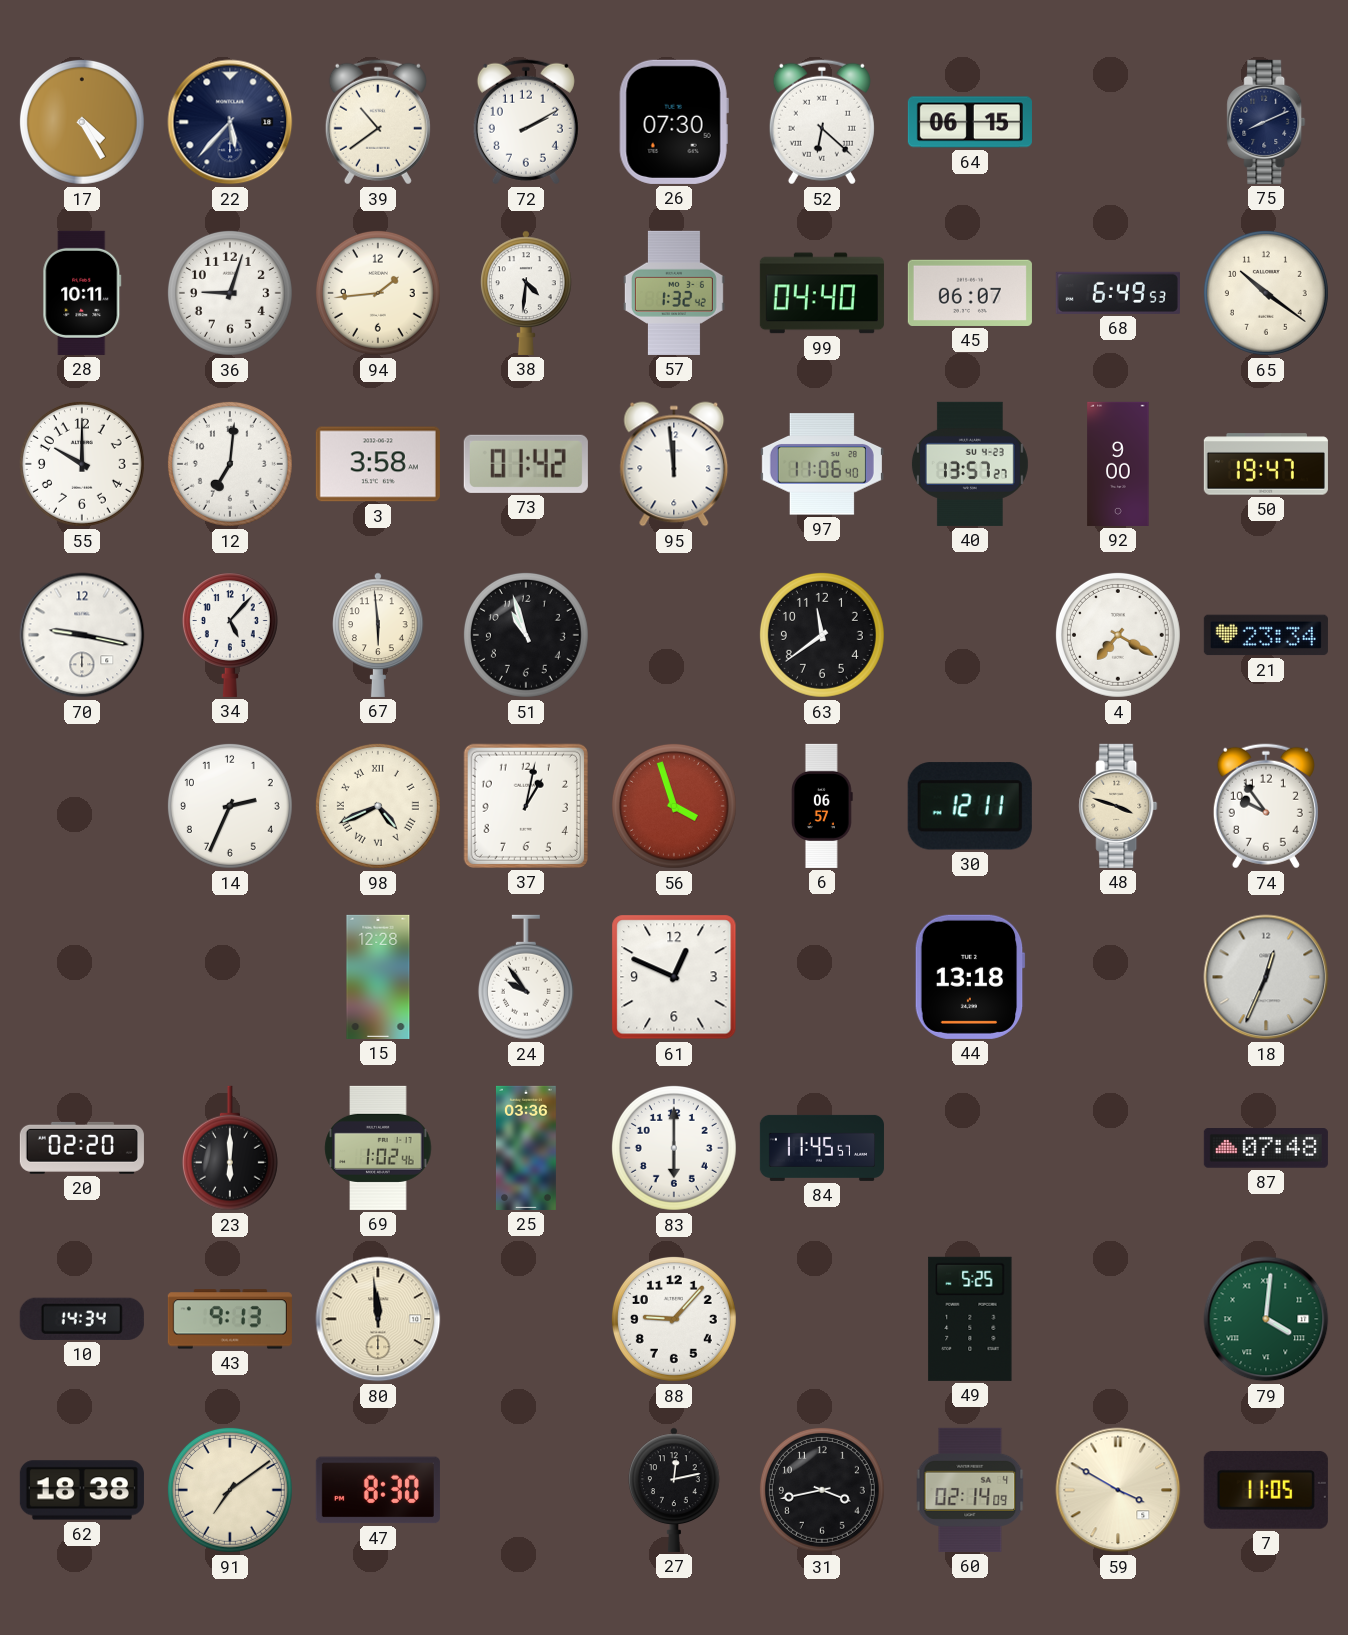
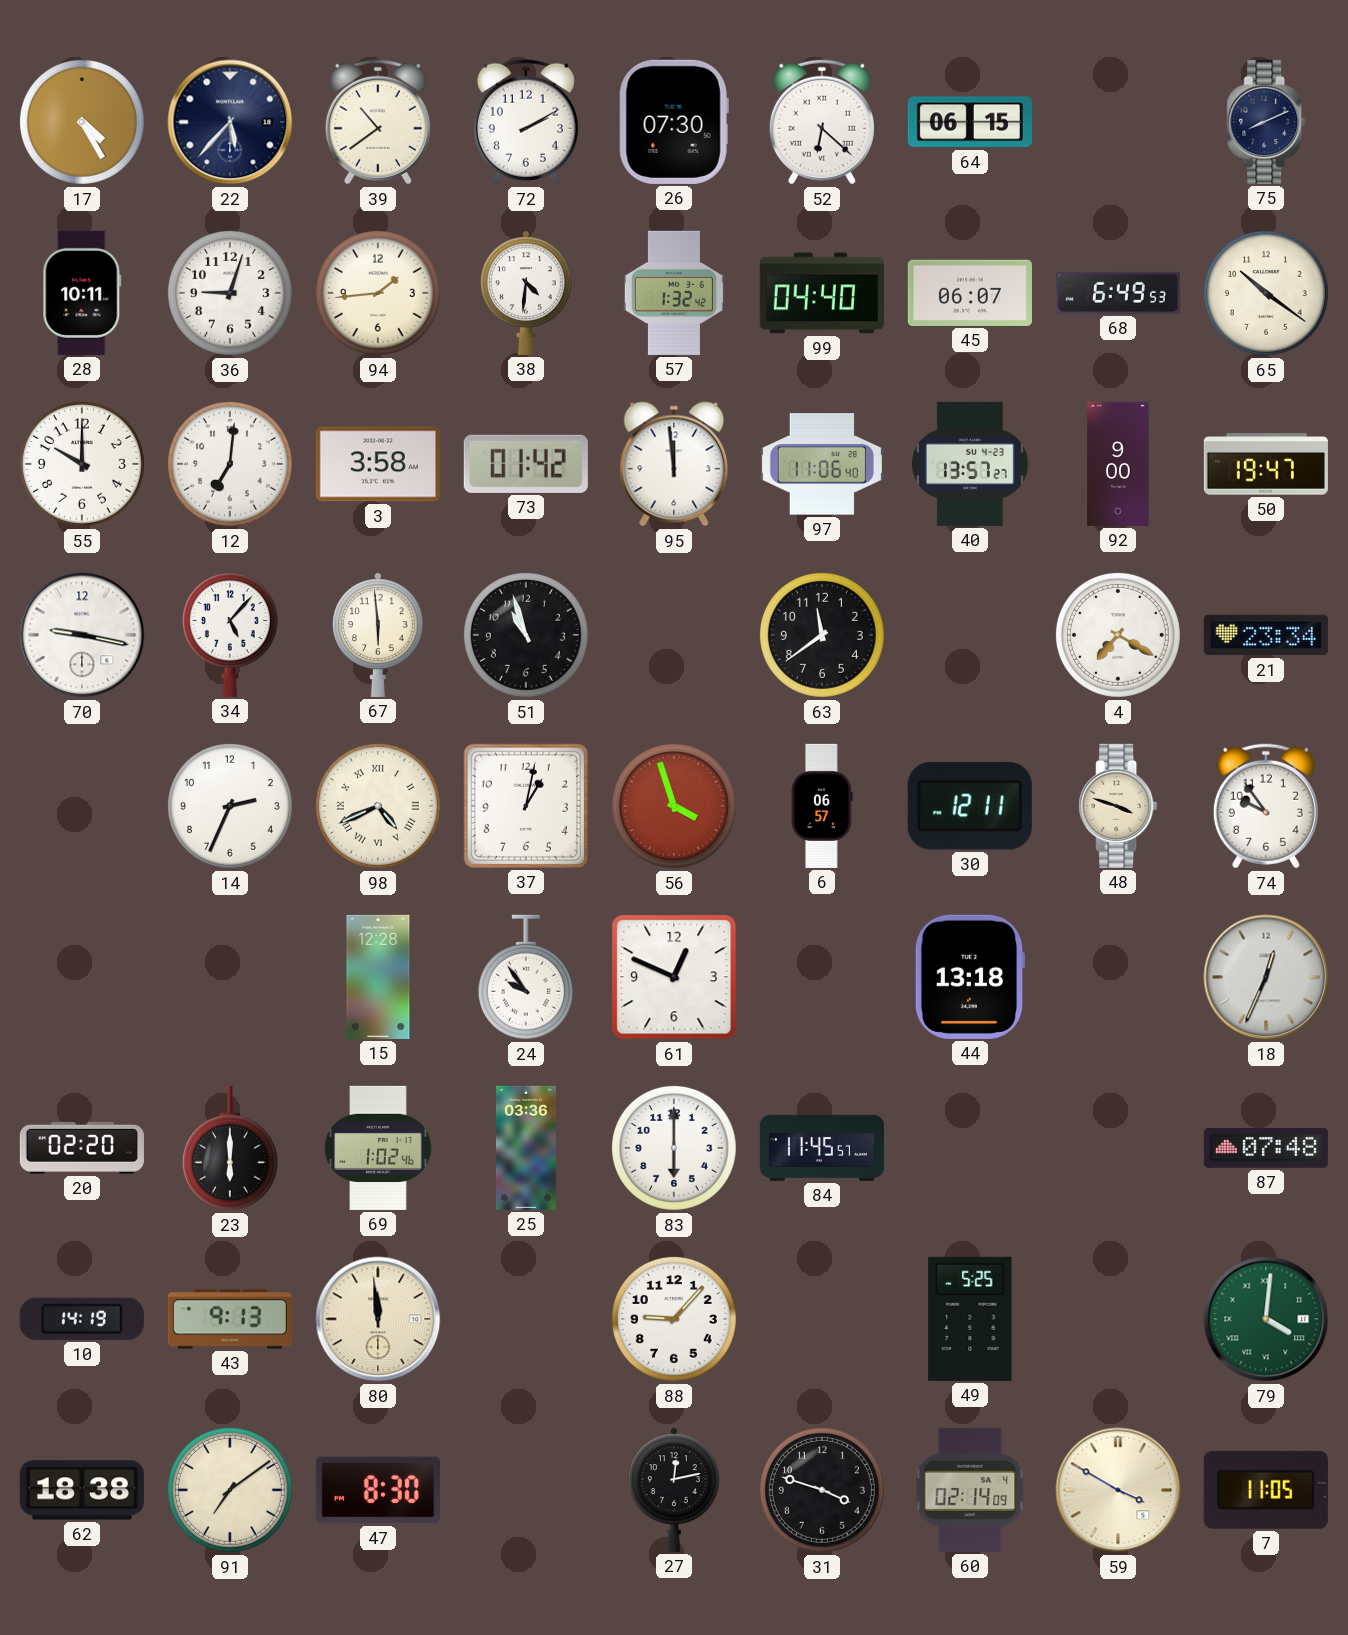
10: 14:34 -> 14:19 (82, 1319)
31: 3:43 -> 3:48 (822, 1490)
